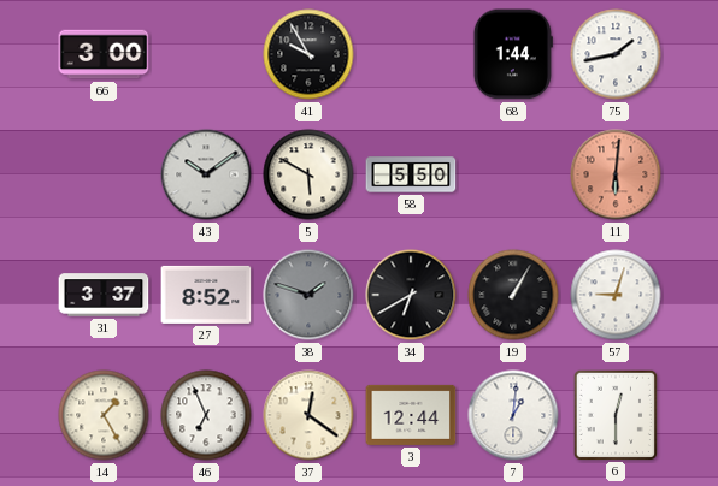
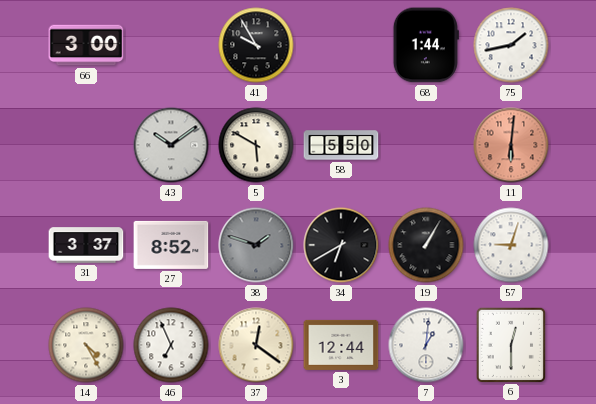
14: 1:25 -> 4:25 (86, 345)
